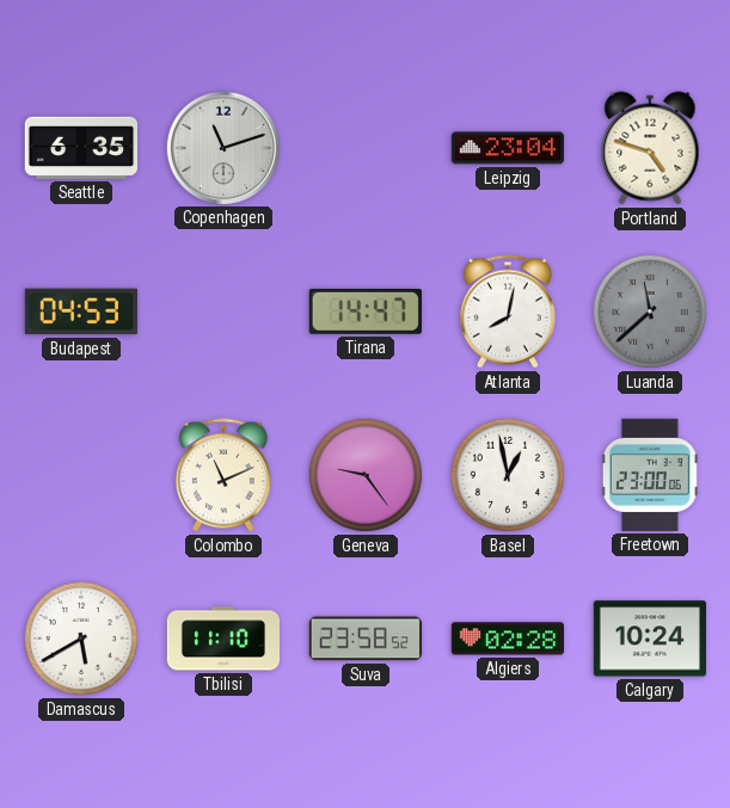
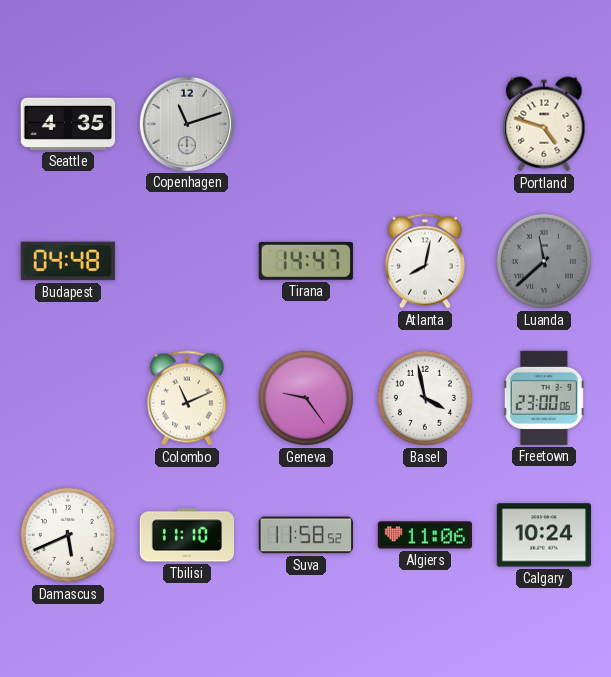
Seattle: 6:35 -> 4:35 (67, 124)
Leipzig: 23:04 -> none (507, 148)
Budapest: 04:53 -> 04:48 (68, 261)
Basel: 12:58 -> 3:58 (425, 398)
Damascus: 5:40 -> 5:41 (68, 535)
Suva: 23:58 -> 11:58 (306, 535)
Algiers: 02:28 -> 11:06 (424, 535)
